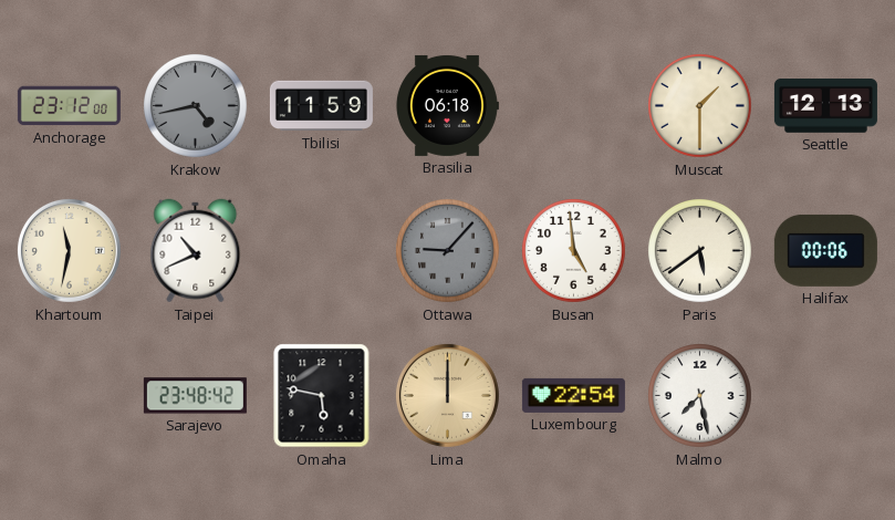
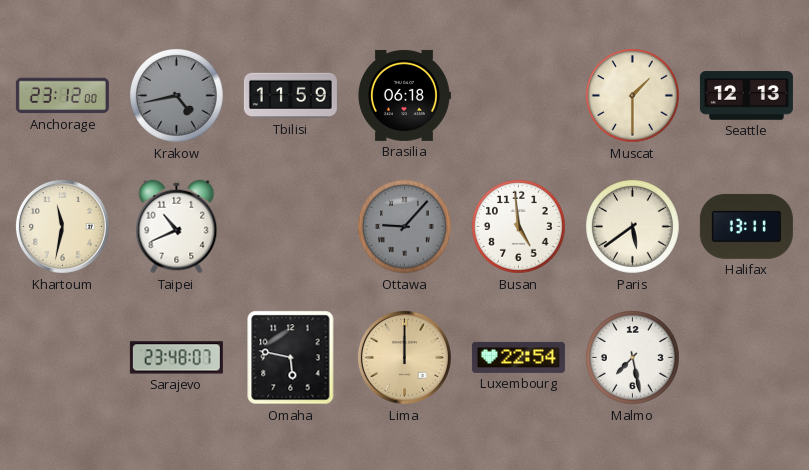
Halifax: 00:06 -> 13:11 (746, 226)
Sarajevo: 23:48:42 -> 23:48:07 (176, 358)
